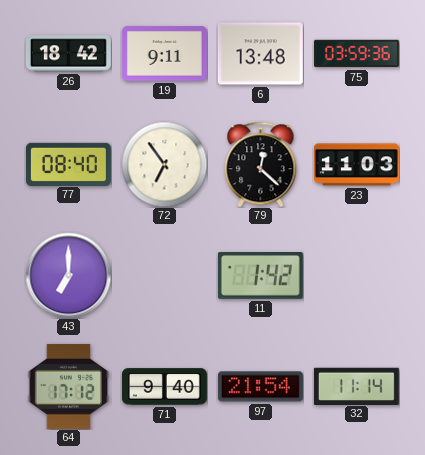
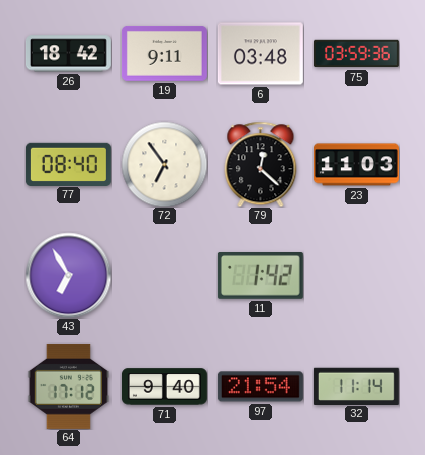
6: 13:48 -> 03:48 (260, 54)
43: 7:00 -> 6:55 (68, 275)
